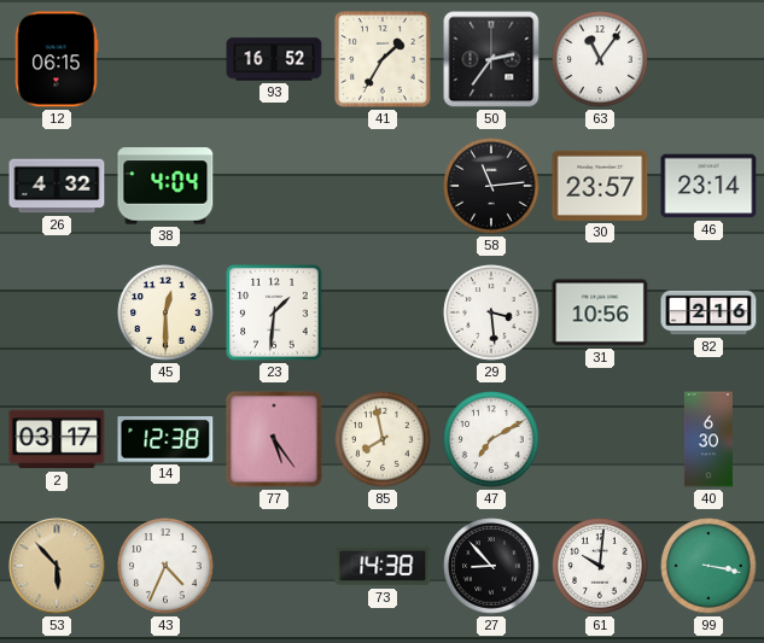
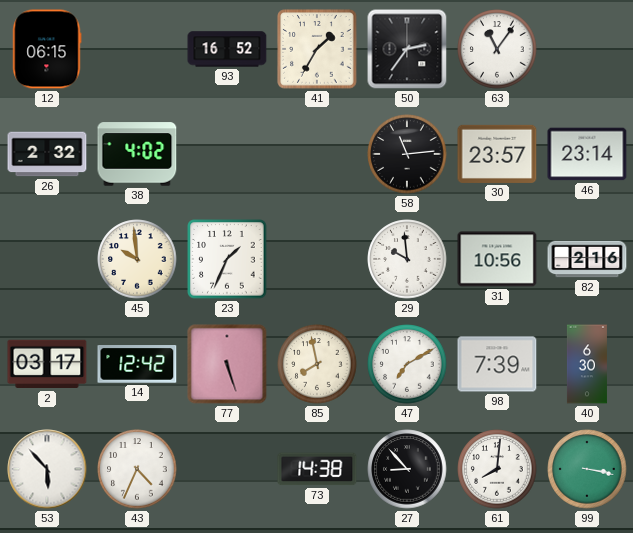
26: 4:32 -> 2:32 (47, 154)
38: 4:04 -> 4:02 (137, 154)
45: 12:30 -> 9:59 (137, 259)
23: 1:31 -> 1:34 (227, 259)
29: 3:29 -> 9:59 (407, 259)
14: 12:38 -> 12:42 (137, 365)
77: 5:24 -> 5:27 (227, 364)
98: none -> 7:39 (497, 364)
53 dial: champagne -> white (47, 469)
61: 10:01 -> 8:01 (497, 469)
